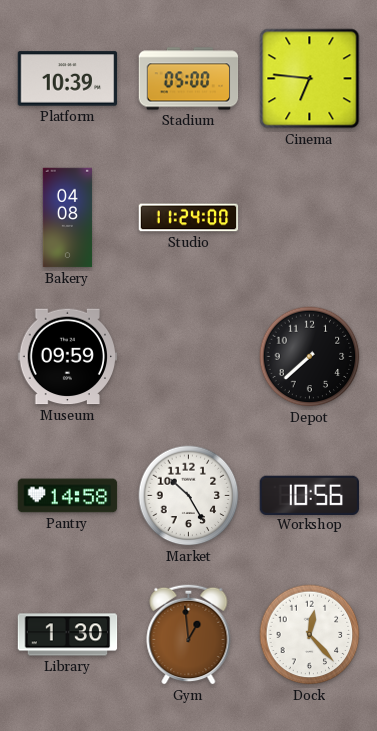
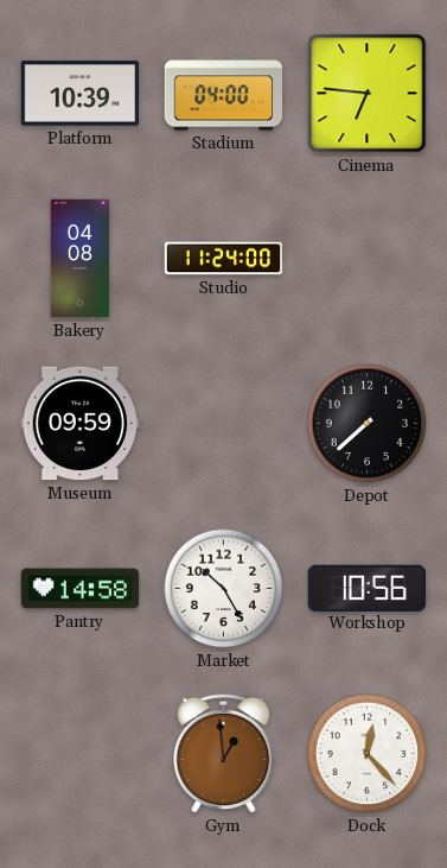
Stadium: 05:00 -> 04:00 (224, 94)
Library: 1:30 -> none (68, 635)
